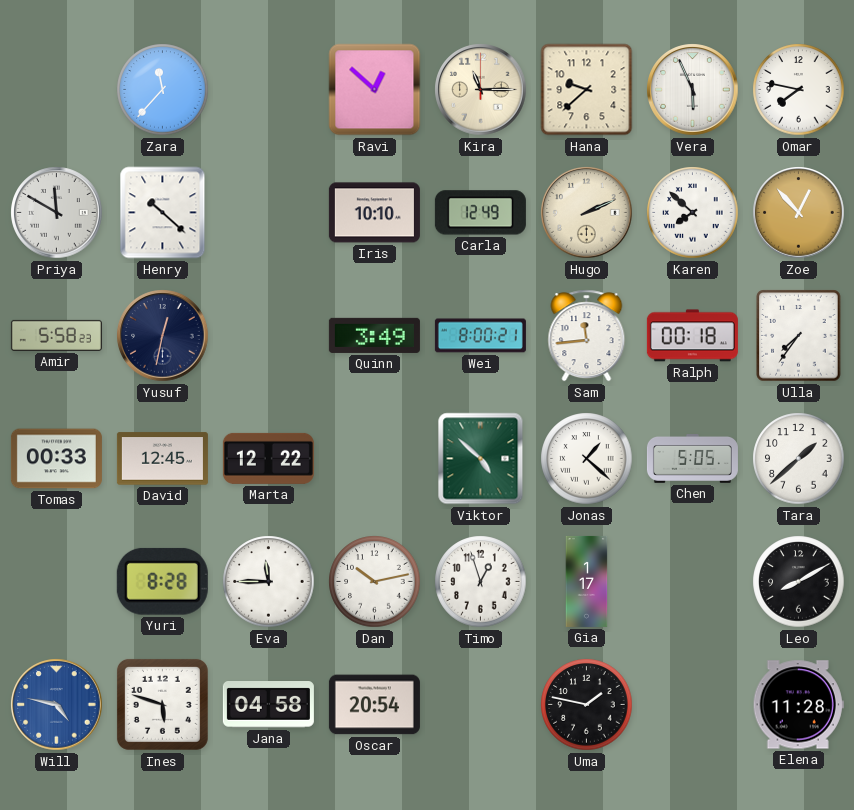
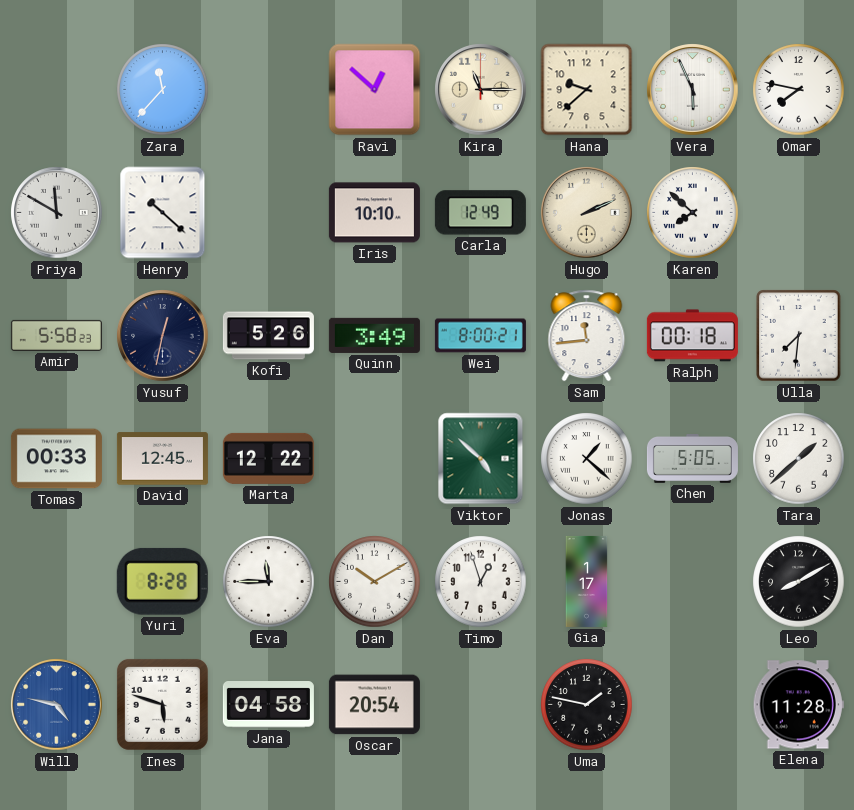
Zoe: 12:53 -> none (799, 213)
Kofi: none -> 5:26 (268, 336)
Ulla: 7:36 -> 7:31 (799, 336)
Dan: 10:13 -> 10:10 (375, 582)
